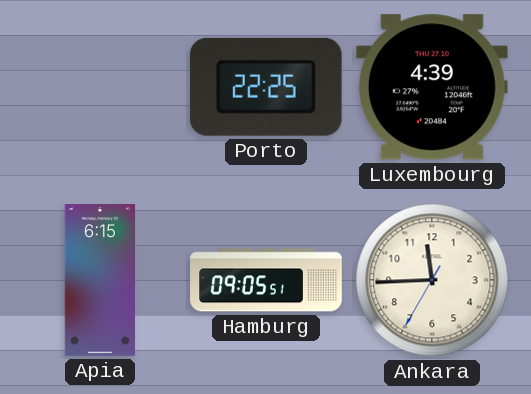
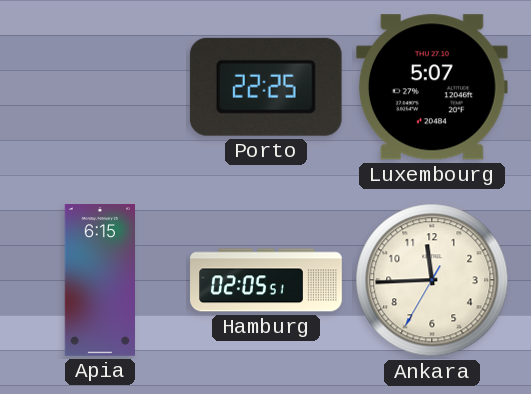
Luxembourg: 4:39 -> 5:07 (432, 87)
Hamburg: 09:05 -> 02:05 (266, 280)
